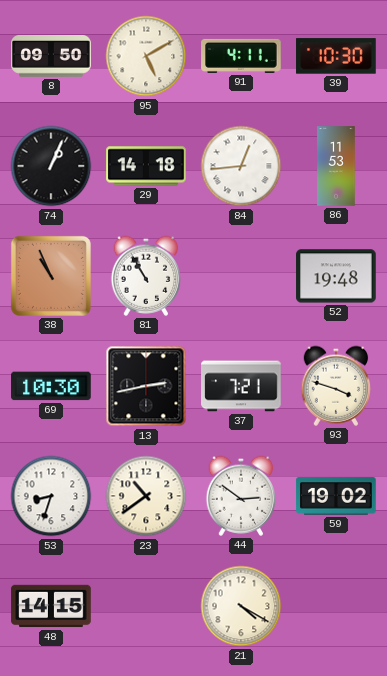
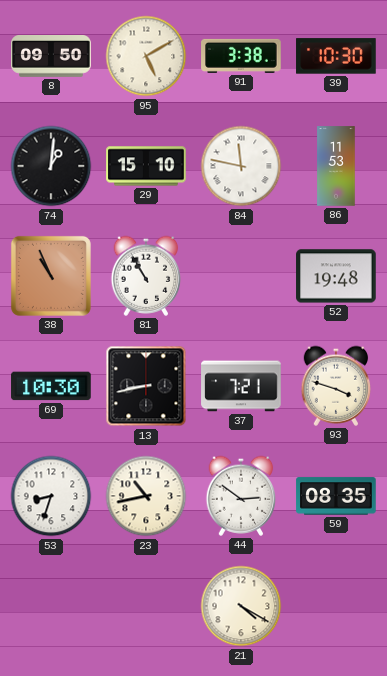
91: 4:11 -> 3:38 (241, 56)
74: 1:04 -> 1:01 (51, 166)
29: 14:18 -> 15:10 (146, 166)
84: 12:44 -> 11:47 (241, 166)
13: 2:43 -> 8:43 (146, 386)
23: 10:39 -> 10:43 (146, 496)
59: 19:02 -> 08:35 (336, 496)
48: 14:15 -> none (51, 606)
